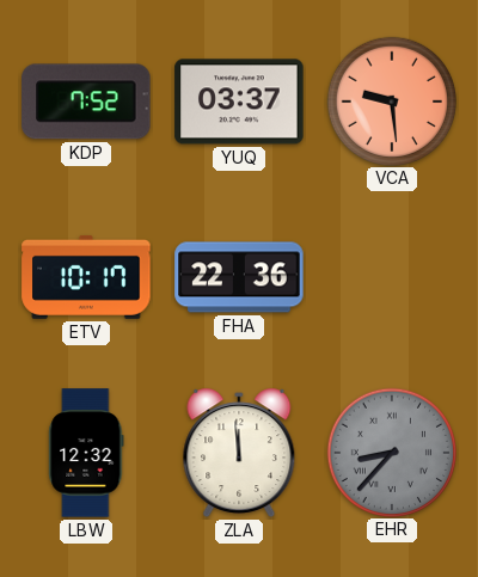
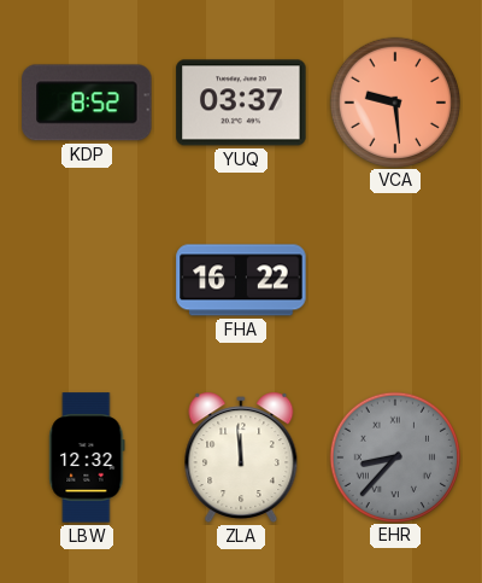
KDP: 7:52 -> 8:52 (87, 103)
ETV: 10:17 -> none (86, 277)
FHA: 22:36 -> 16:22 (241, 280)
